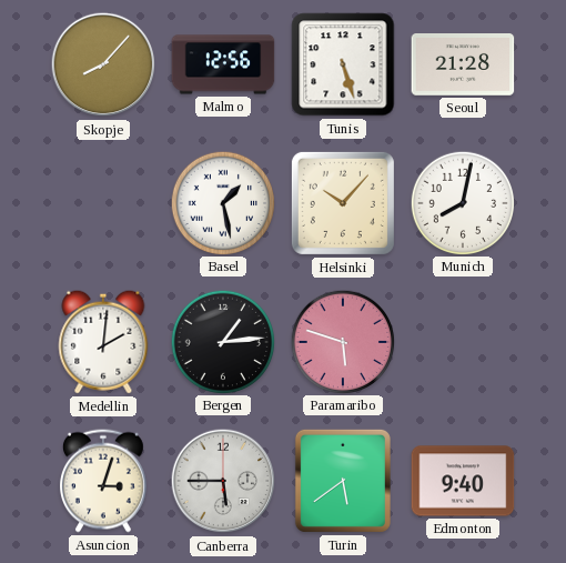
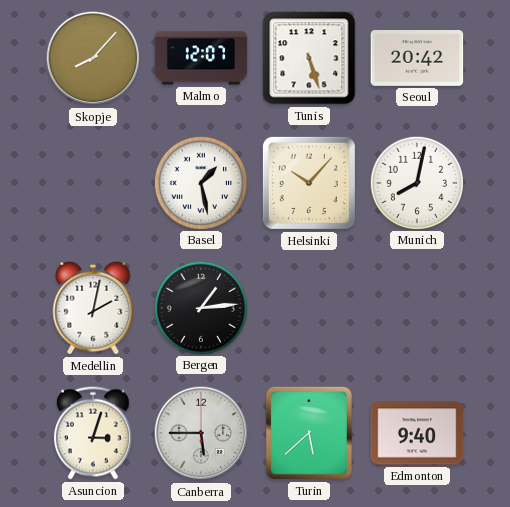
Malmo: 12:56 -> 12:07 (201, 58)
Seoul: 21:28 -> 20:42 (417, 59)
Medellin: 2:01 -> 2:02 (93, 308)
Paramaribo: 5:48 -> none (343, 341)
Turin: 5:39 -> 5:38 (309, 433)
